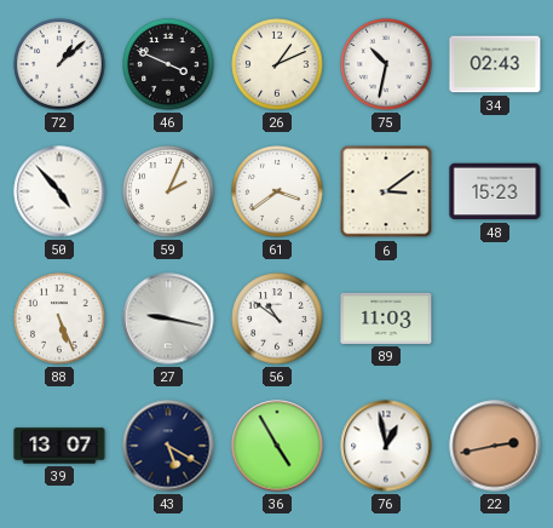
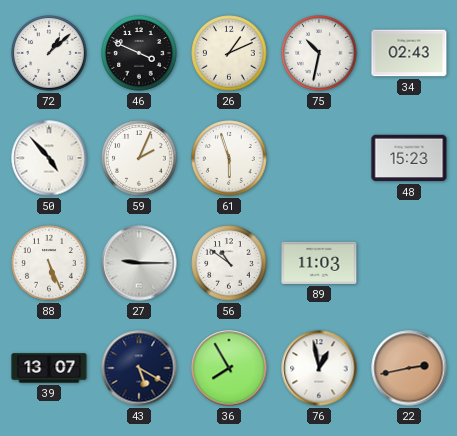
61: 3:39 -> 5:57 (229, 158)
6: 3:09 -> none (386, 191)
27: 9:17 -> 9:15 (139, 263)
36: 4:55 -> 7:55 (229, 368)
